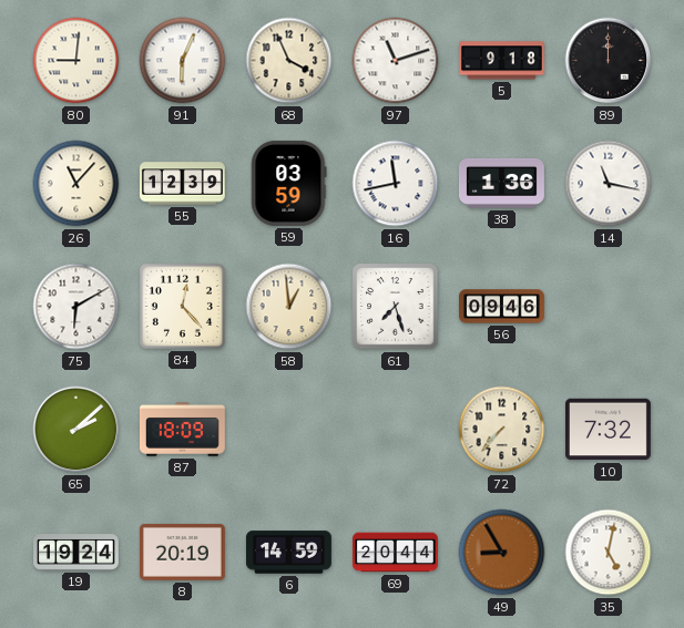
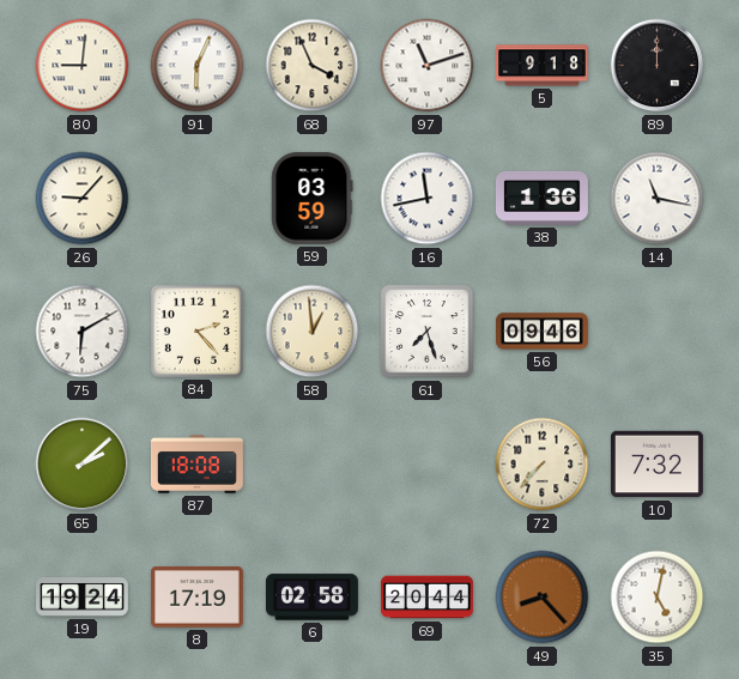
26: 11:07 -> 9:07 (83, 199)
55: 12:39 -> none (182, 184)
84: 12:23 -> 2:23 (196, 331)
87: 18:09 -> 18:08 (196, 465)
8: 20:19 -> 17:19 (196, 596)
6: 14:59 -> 02:58 (311, 598)
49: 8:55 -> 8:23 (543, 598)
